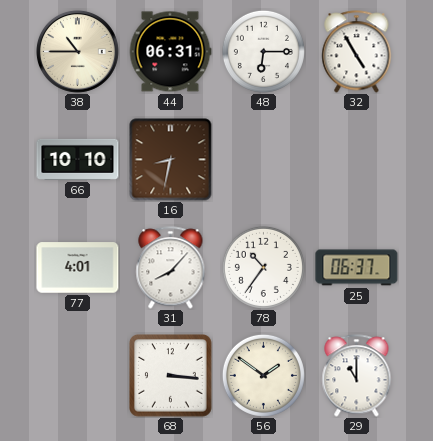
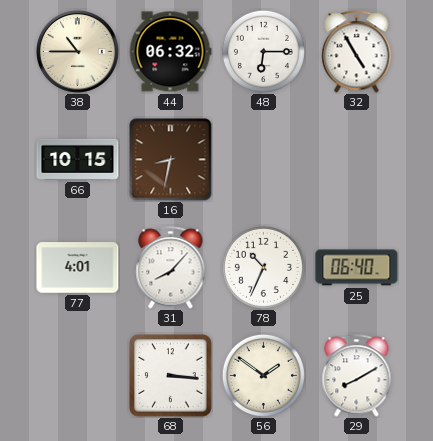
44: 06:31 -> 06:32 (170, 52)
66: 10:10 -> 10:15 (78, 159)
78: 10:36 -> 10:34 (263, 267)
25: 06:37 -> 06:40 (357, 268)
29: 11:00 -> 8:10 (357, 376)
